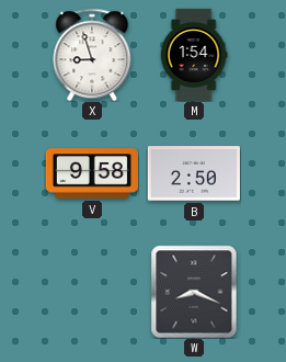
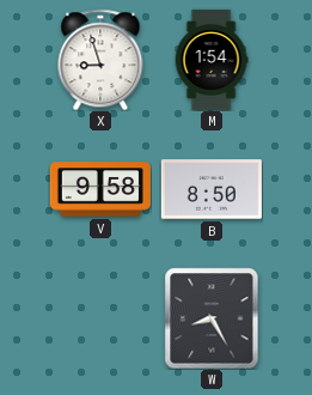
B: 2:50 -> 8:50 (212, 189)
W: 8:19 -> 8:25 (212, 318)
